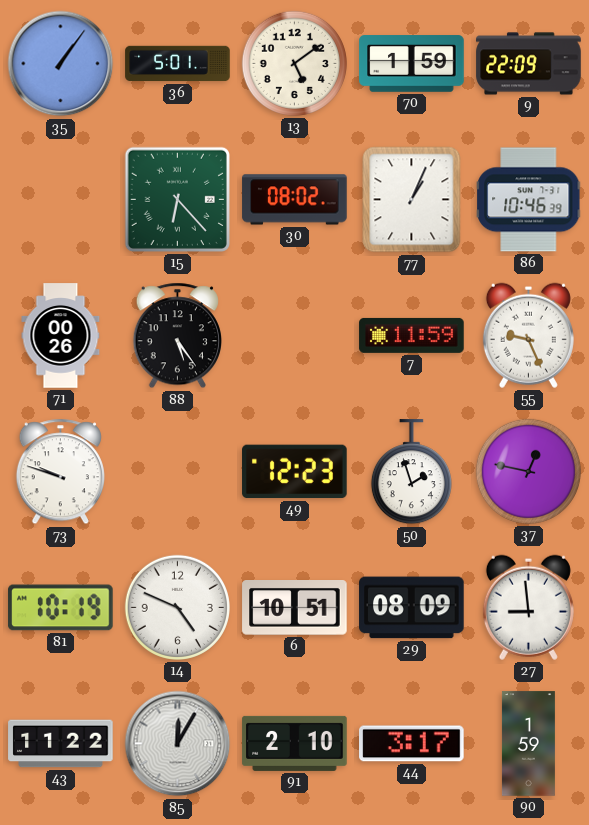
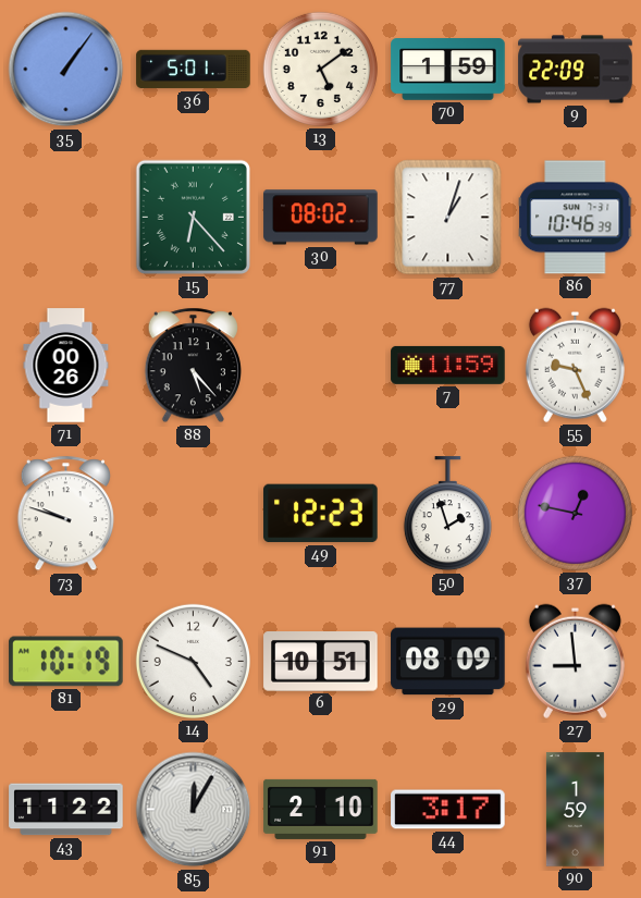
77: 1:04 -> 1:03 (448, 218)
88: 5:24 -> 5:23 (193, 366)
